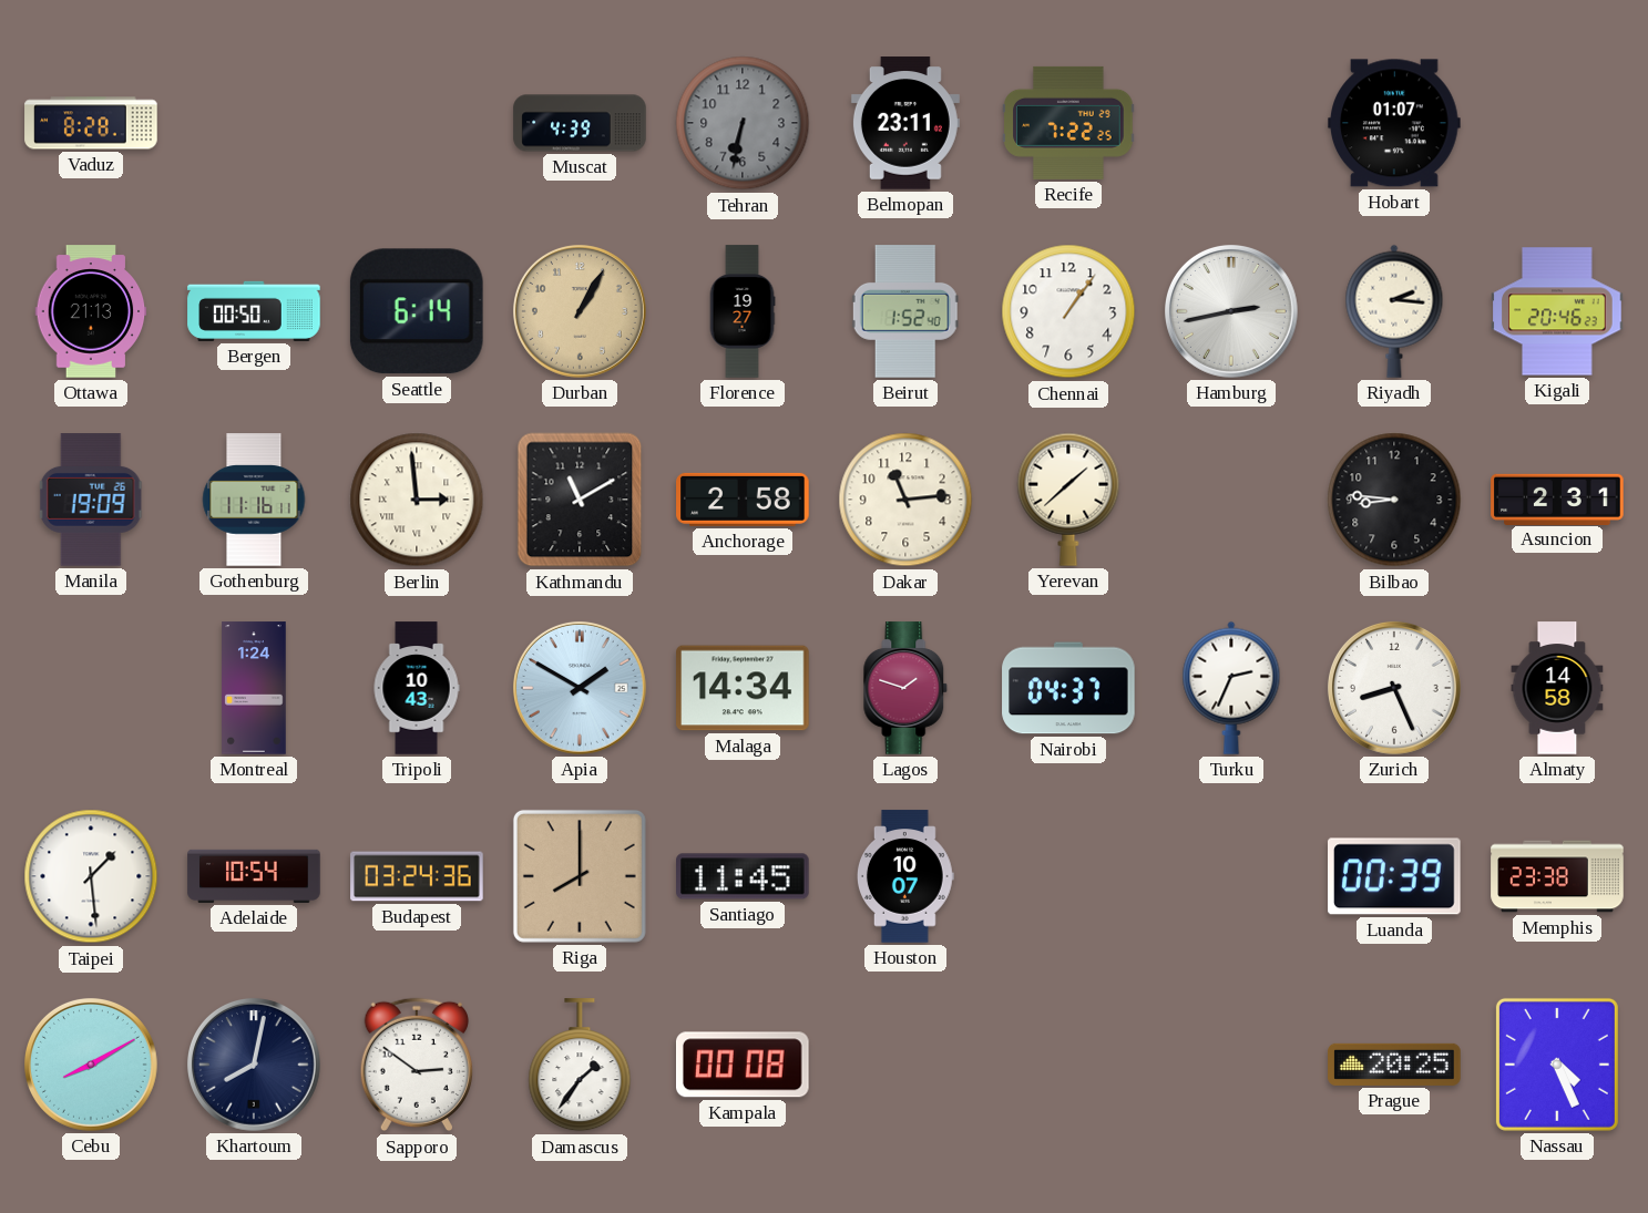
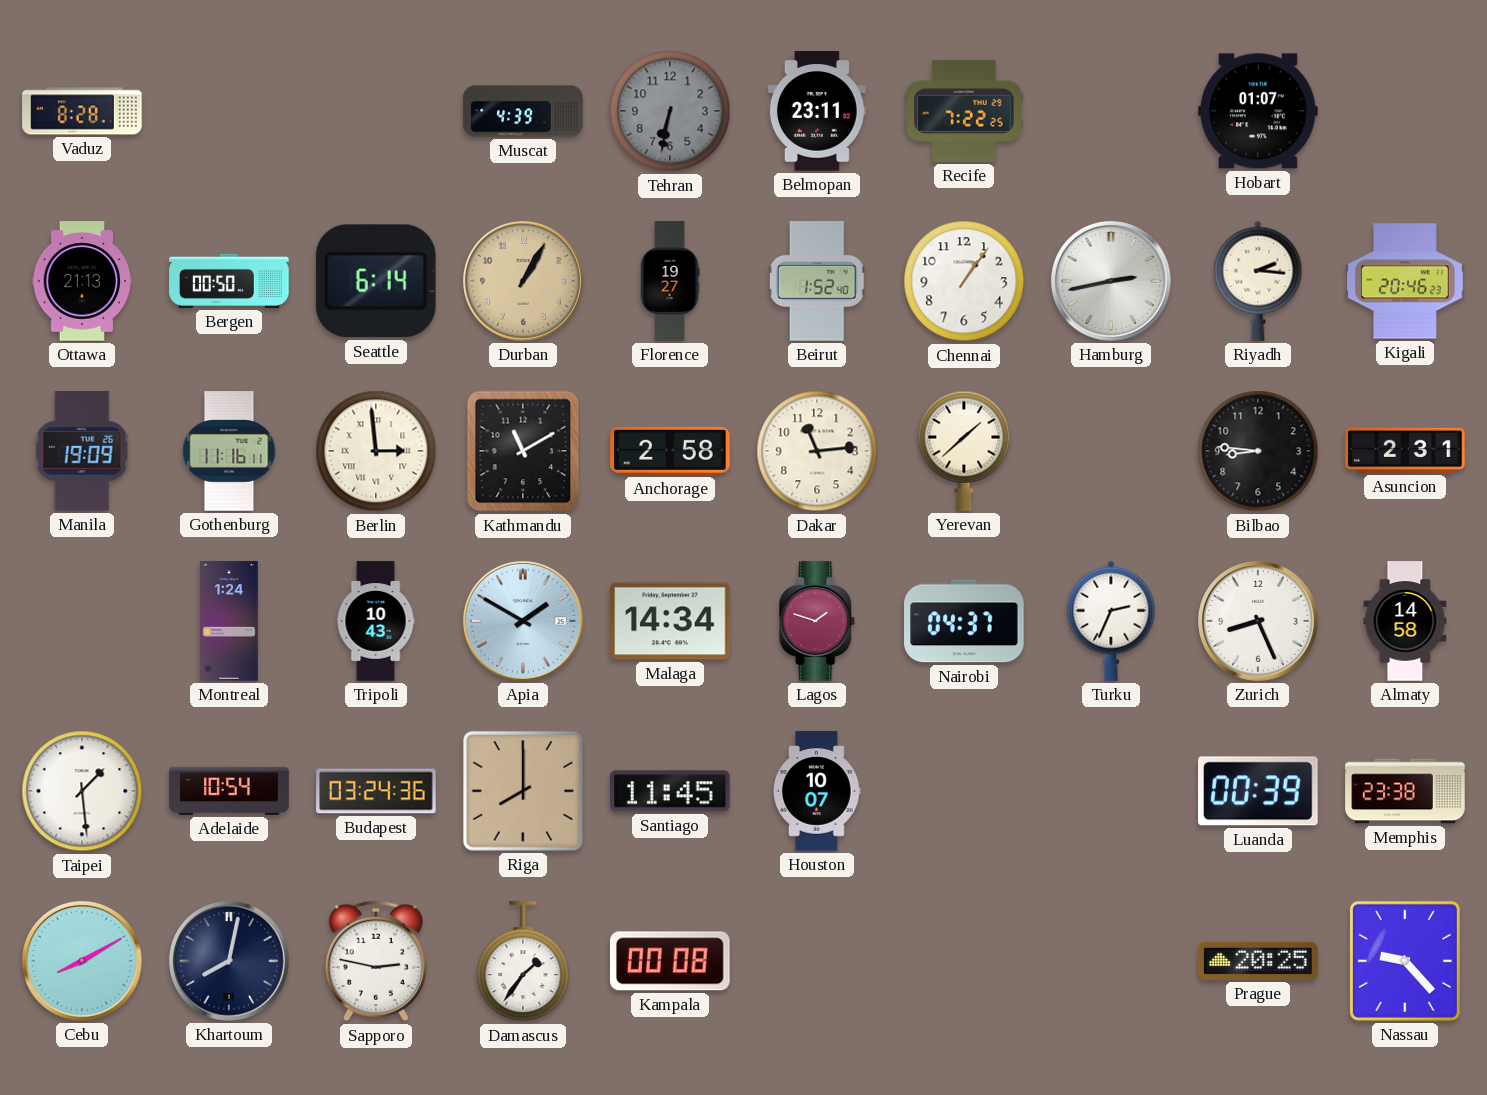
Sapporo: 2:51 -> 2:47 (376, 961)
Nassau: 4:26 -> 9:23 (1405, 961)
